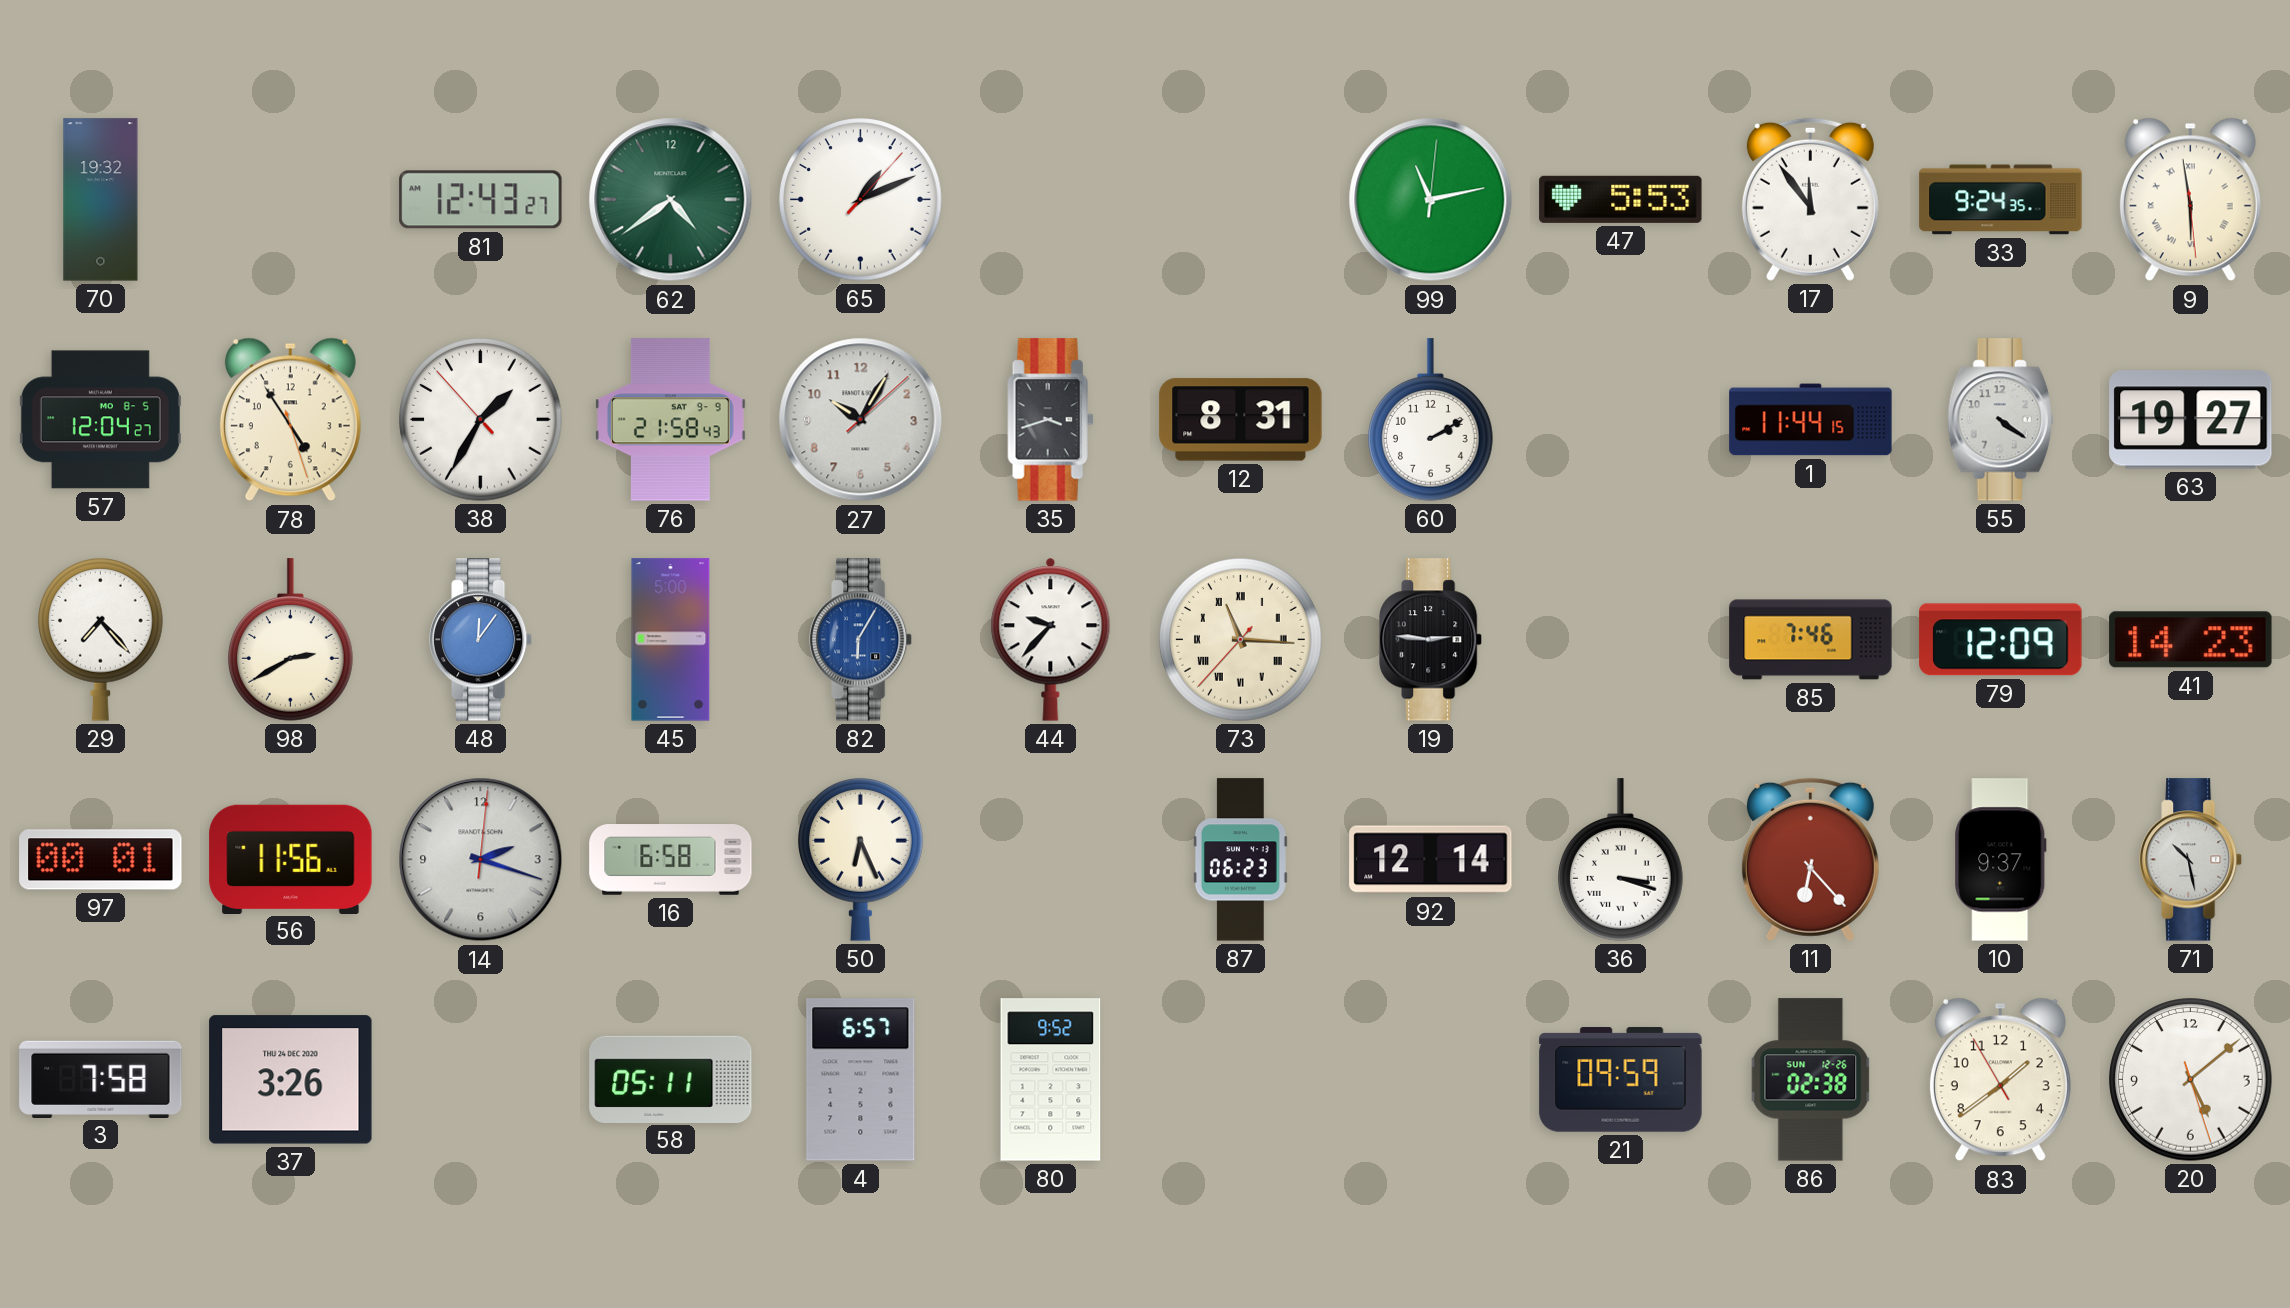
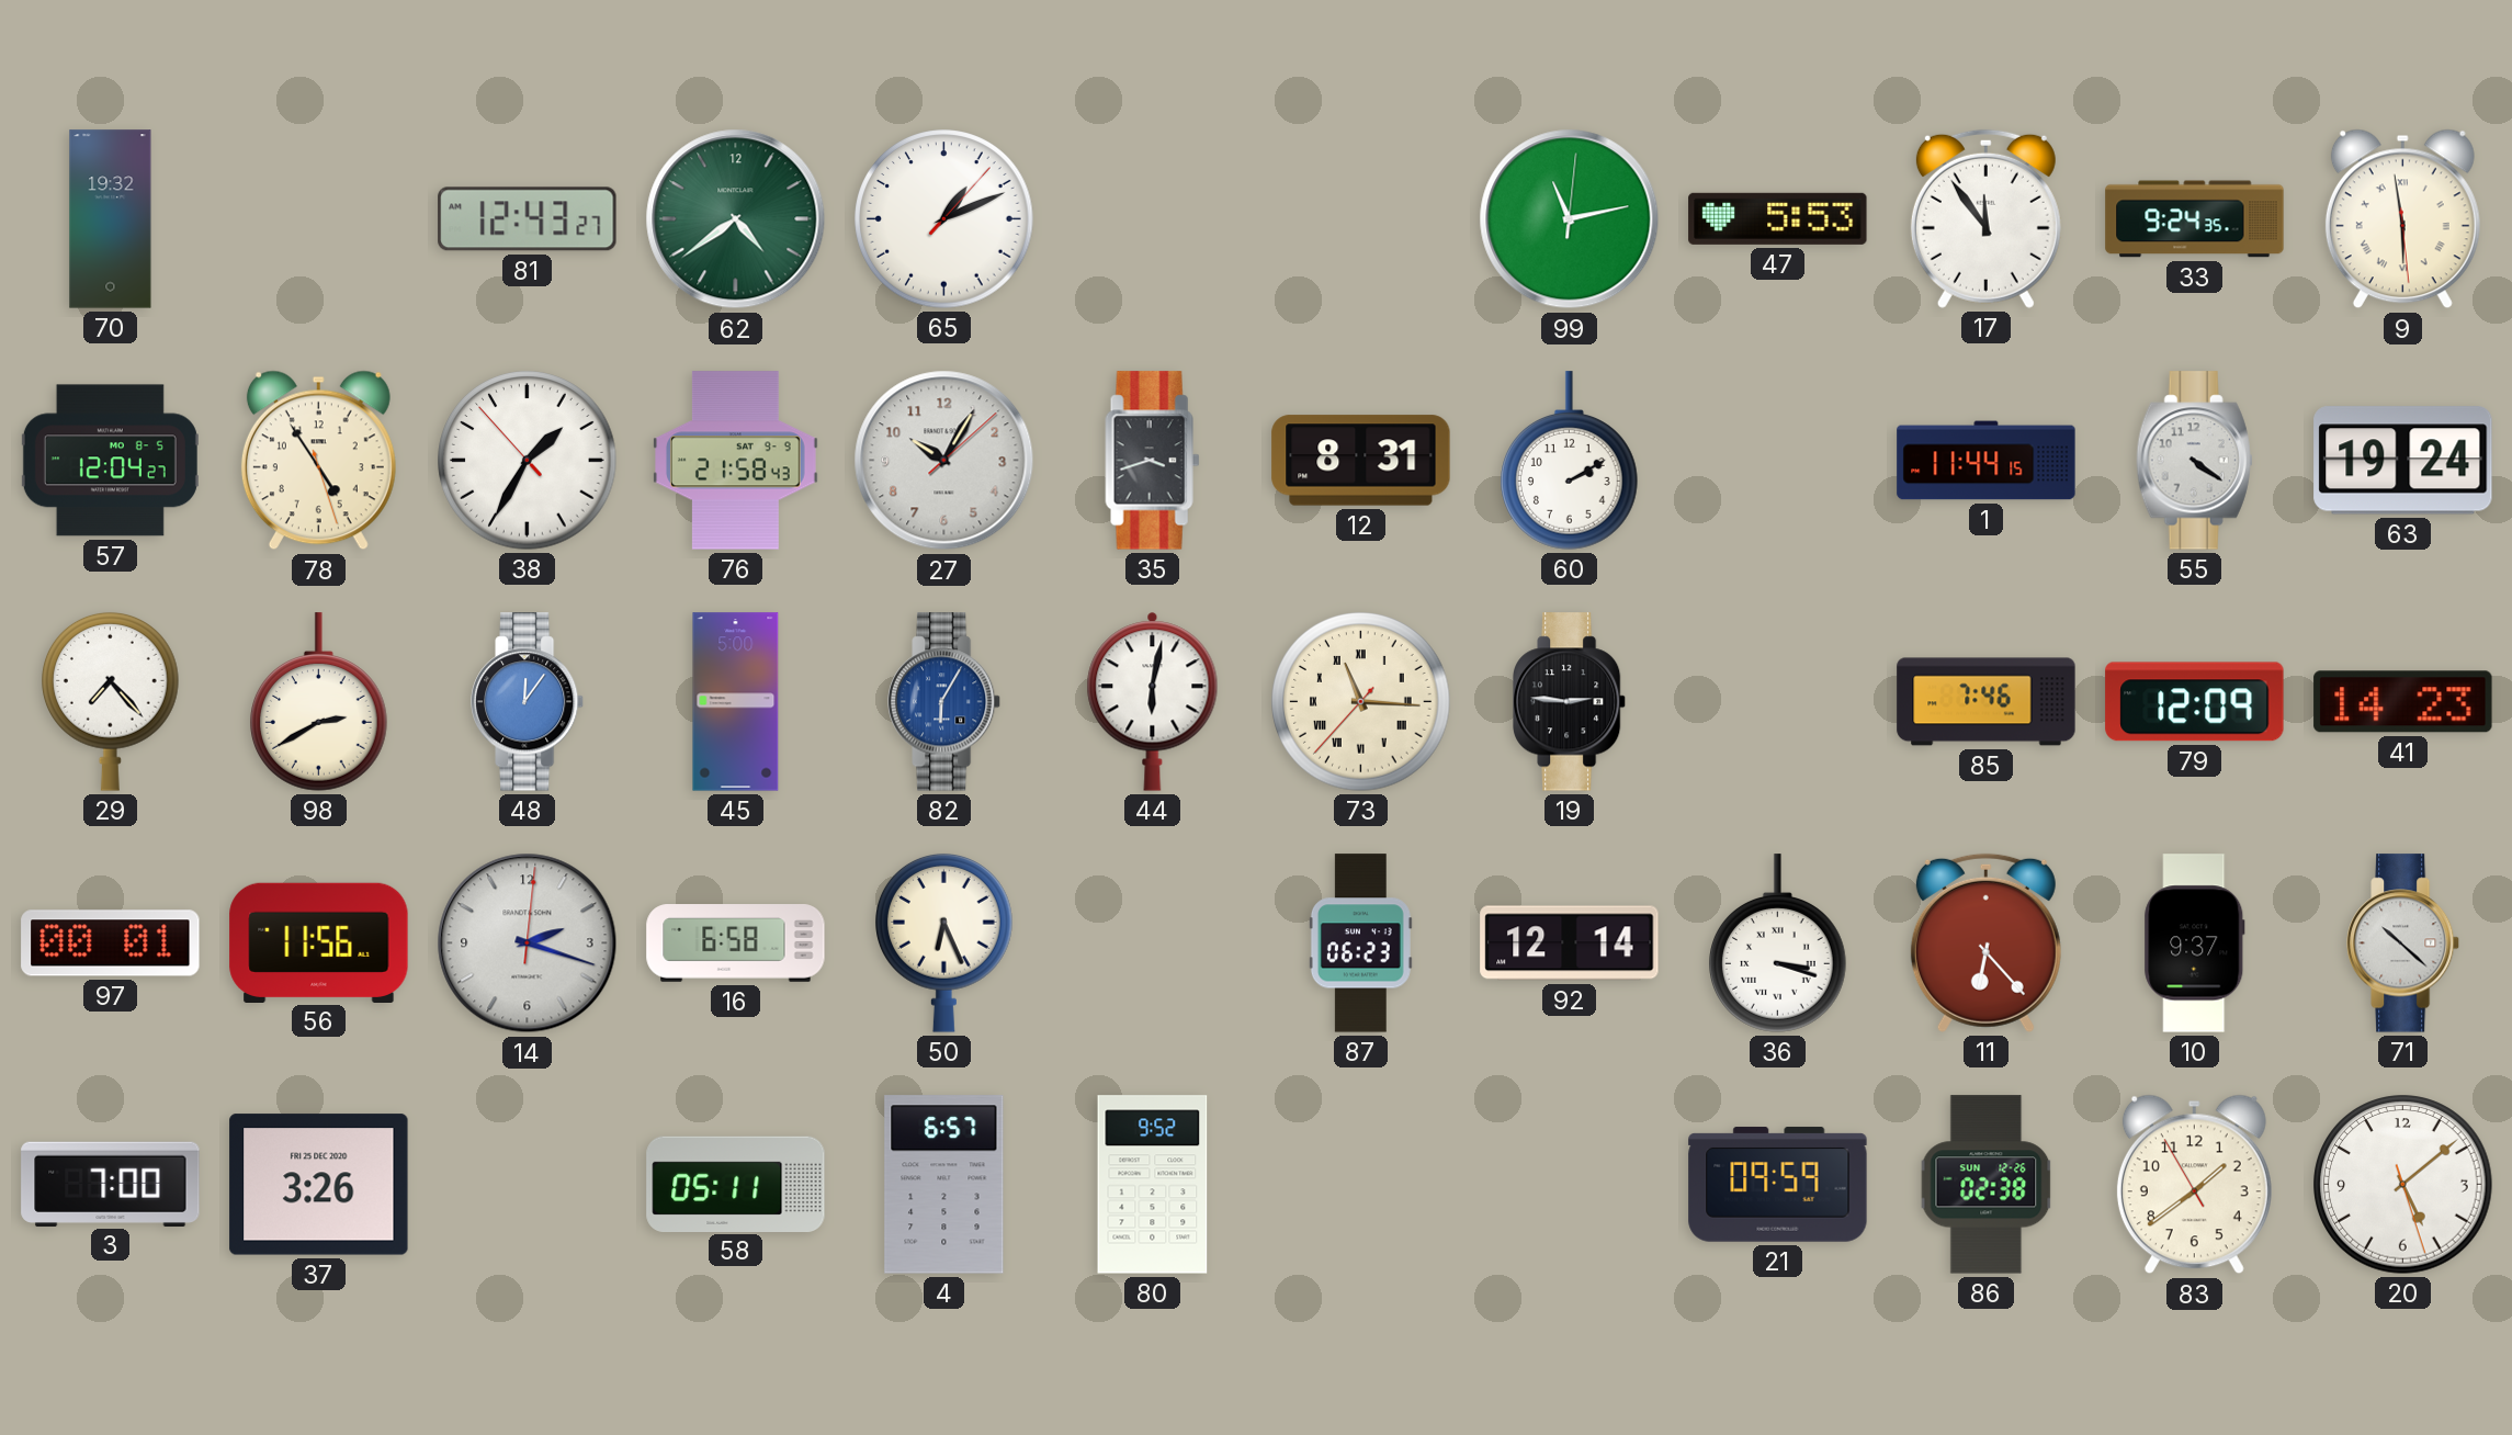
63: 19:27 -> 19:24 (2403, 461)
44: 9:37 -> 6:02 (1153, 701)
71: 10:28 -> 10:22 (2403, 944)
3: 7:58 -> 7:00 (111, 1184)
37 date: THU 24 DEC 2020 -> FRI 25 DEC 2020 (319, 1185)
